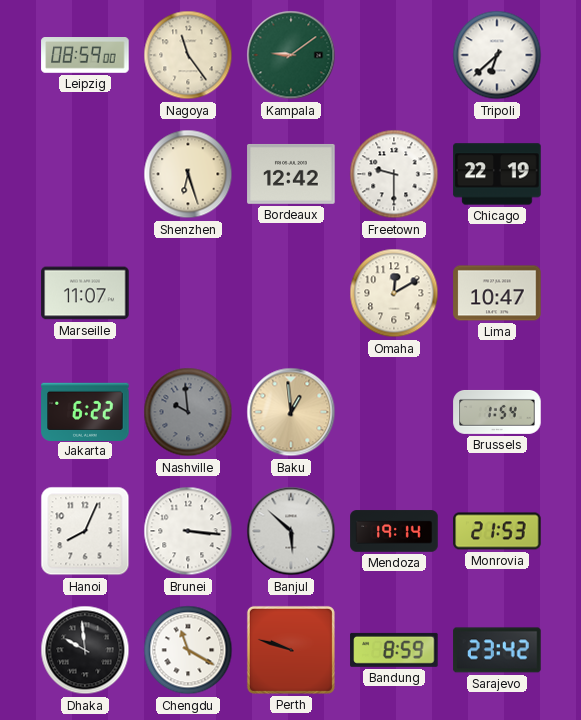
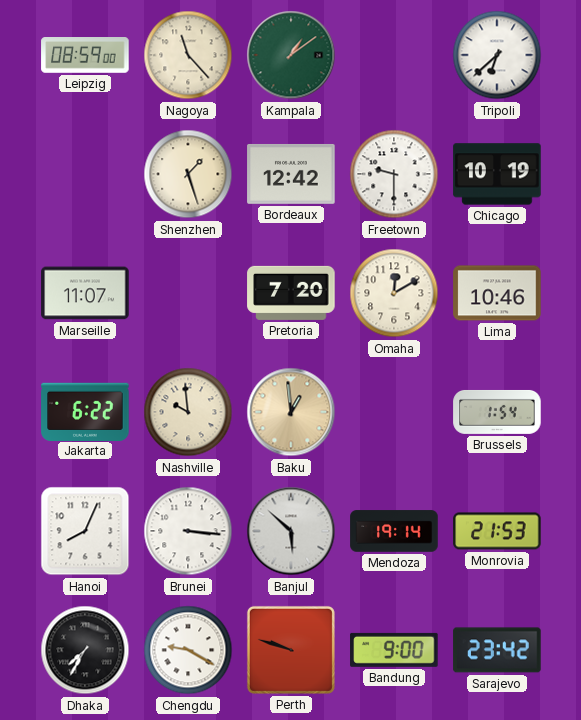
Nagoya: 11:24 -> 11:23 (188, 55)
Kampala: 9:09 -> 1:09 (291, 55)
Shenzhen: 6:27 -> 1:27 (188, 174)
Chicago: 22:19 -> 10:19 (497, 174)
Pretoria: none -> 7:20 (291, 293)
Lima: 10:47 -> 10:46 (497, 293)
Nashville dial: grey -> cream (188, 412)
Dhaka: 9:59 -> 7:35 (85, 650)
Chengdu: 11:20 -> 9:20 (188, 650)
Bandung: 8:59 -> 9:00 (394, 650)
